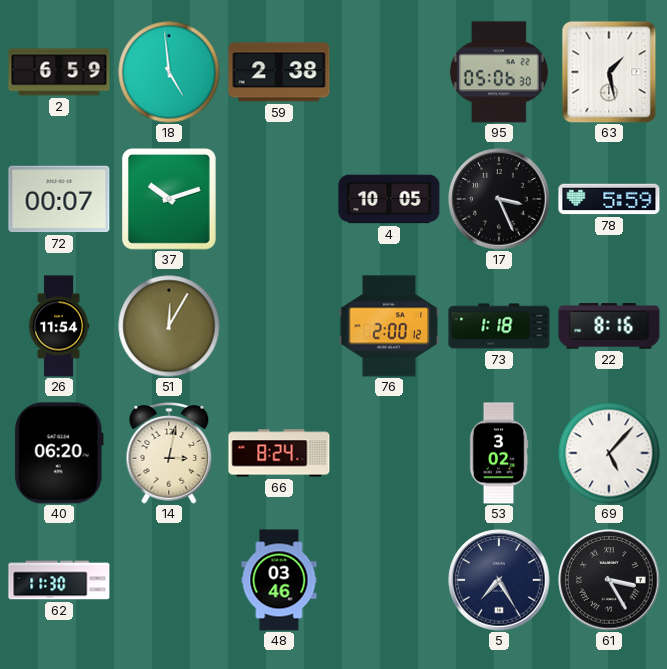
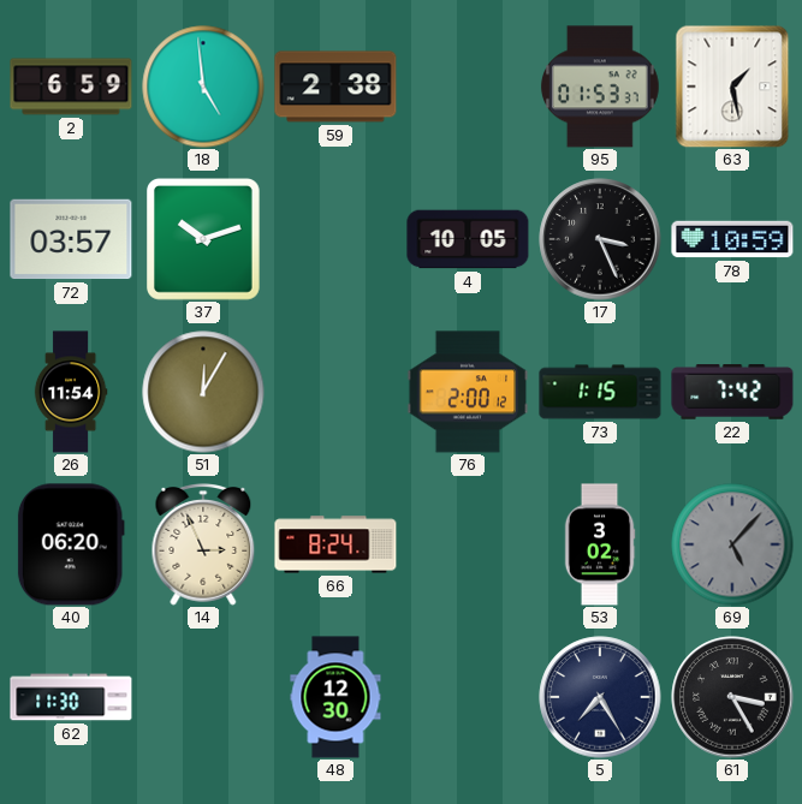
95: 05:06 -> 01:53 (600, 87)
72: 00:07 -> 03:57 (71, 239)
78: 5:59 -> 10:59 (732, 239)
73: 1:18 -> 1:15 (600, 392)
22: 8:16 -> 7:42 (732, 392)
14: 3:02 -> 2:56 (203, 546)
69 dial: white -> grey (732, 544)
48: 03:46 -> 12:30 (335, 697)
